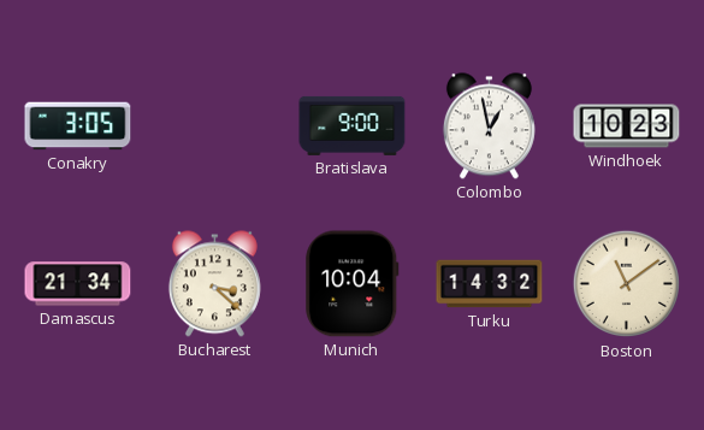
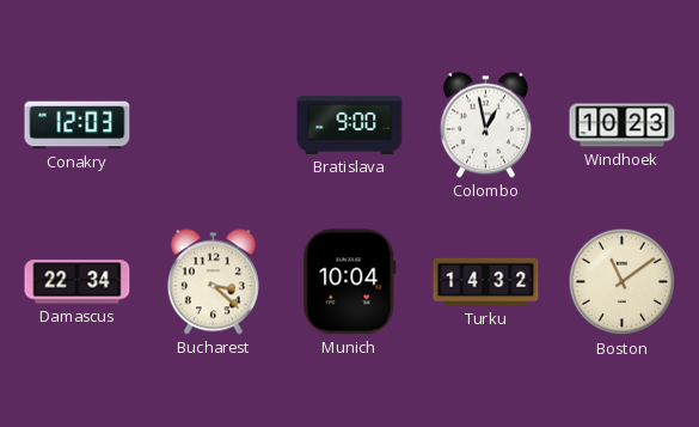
Conakry: 3:05 -> 12:03 (78, 126)
Damascus: 21:34 -> 22:34 (78, 282)
